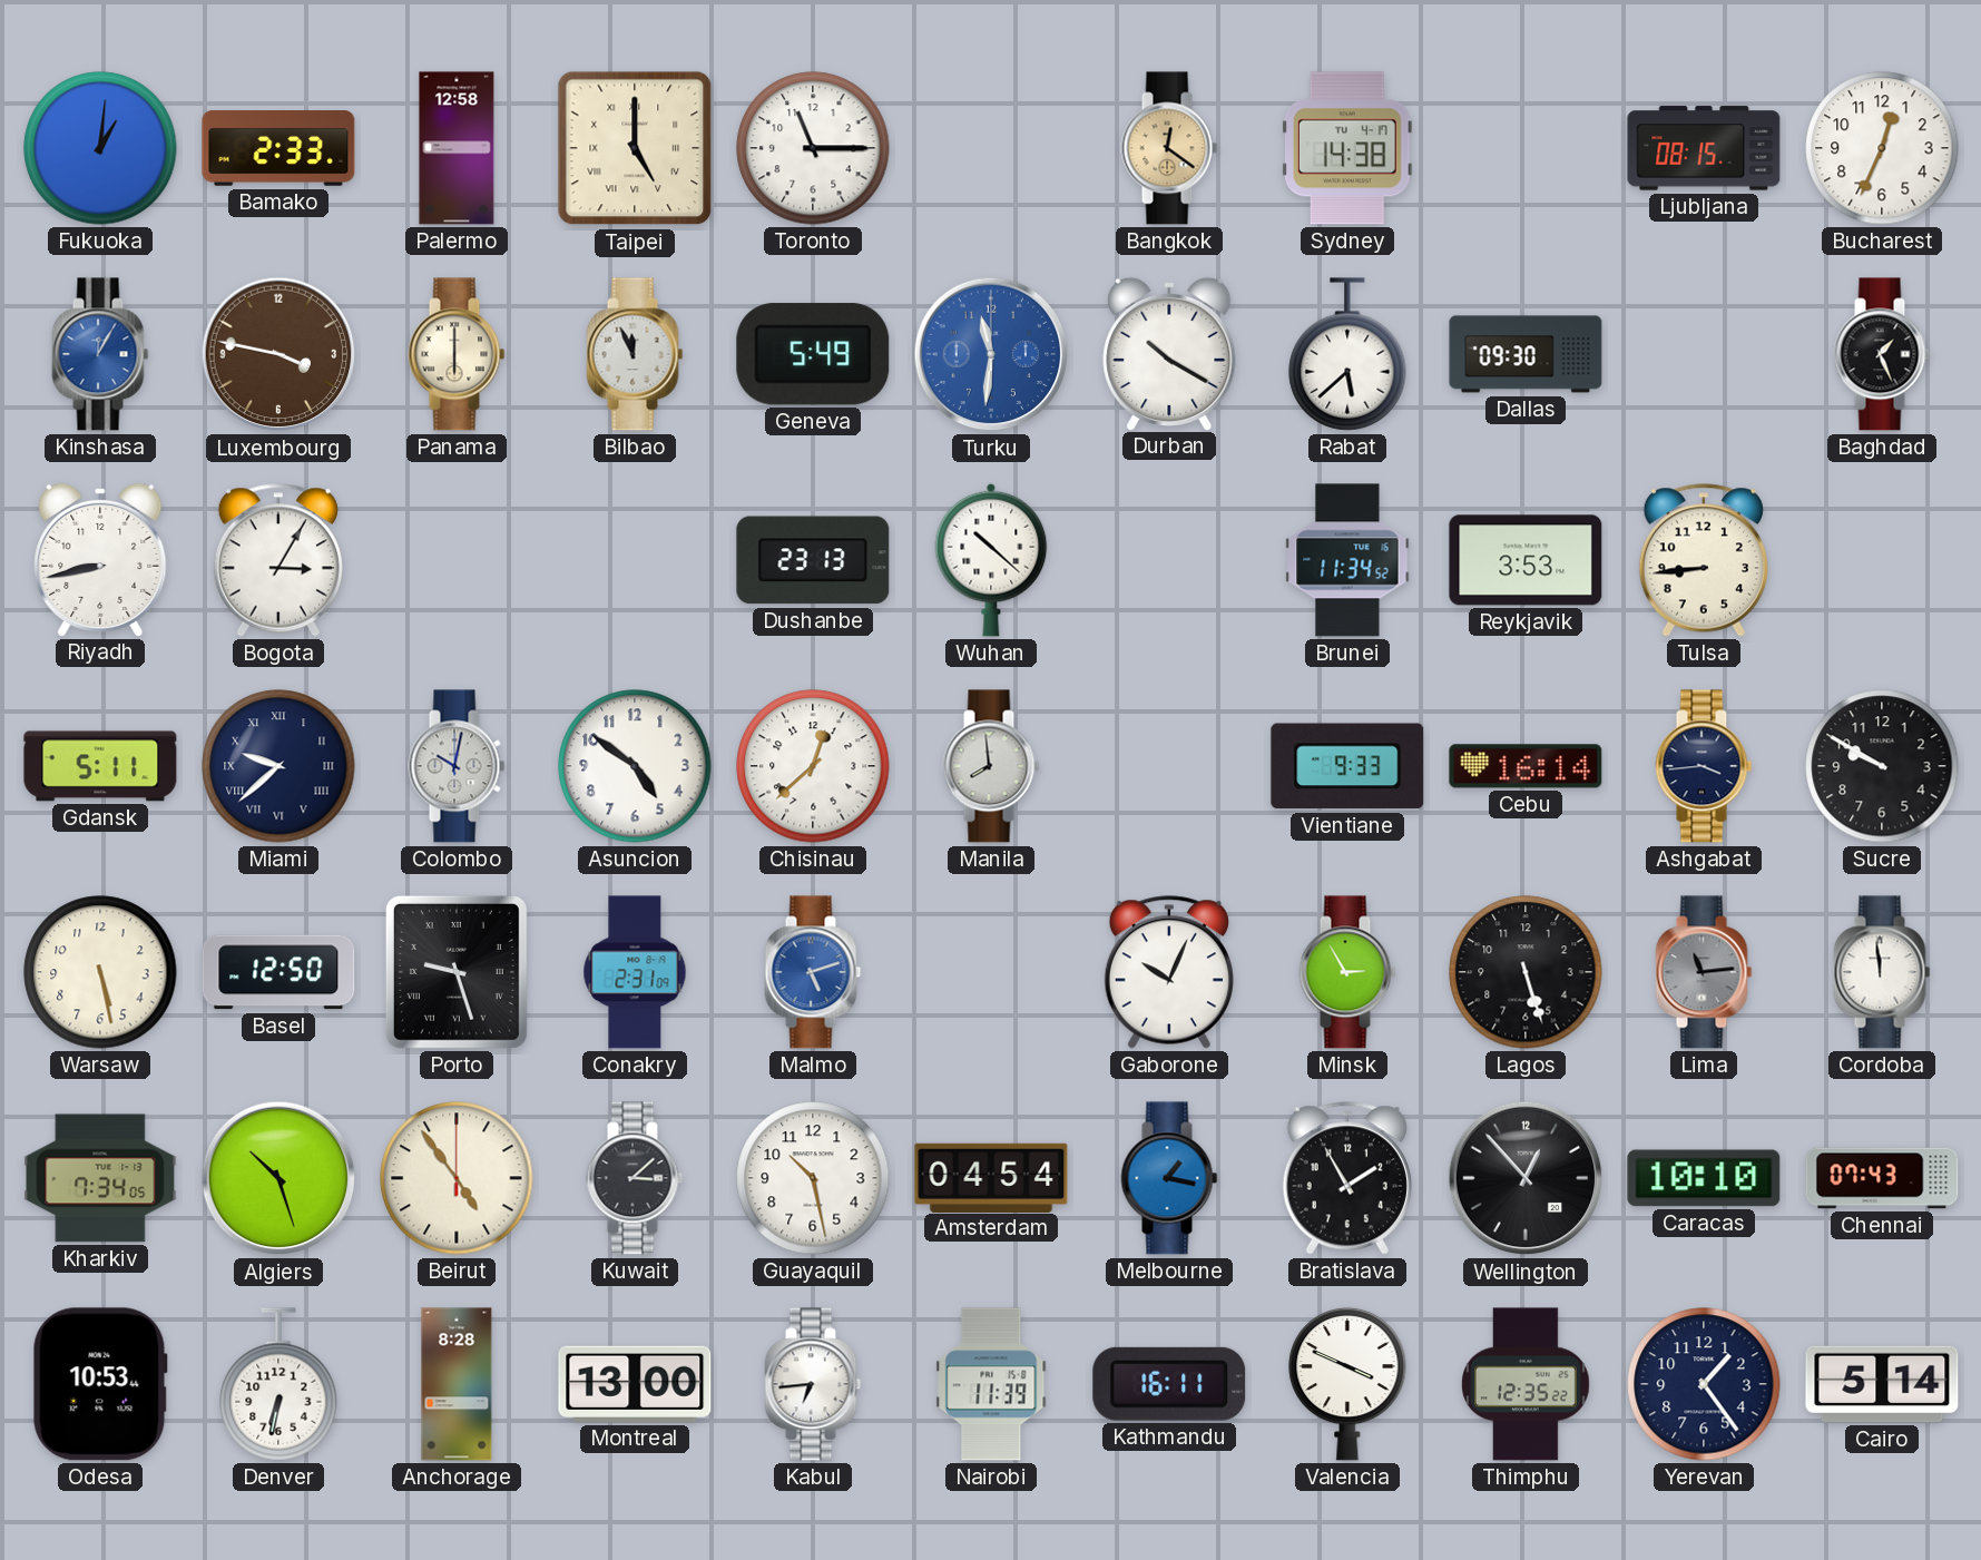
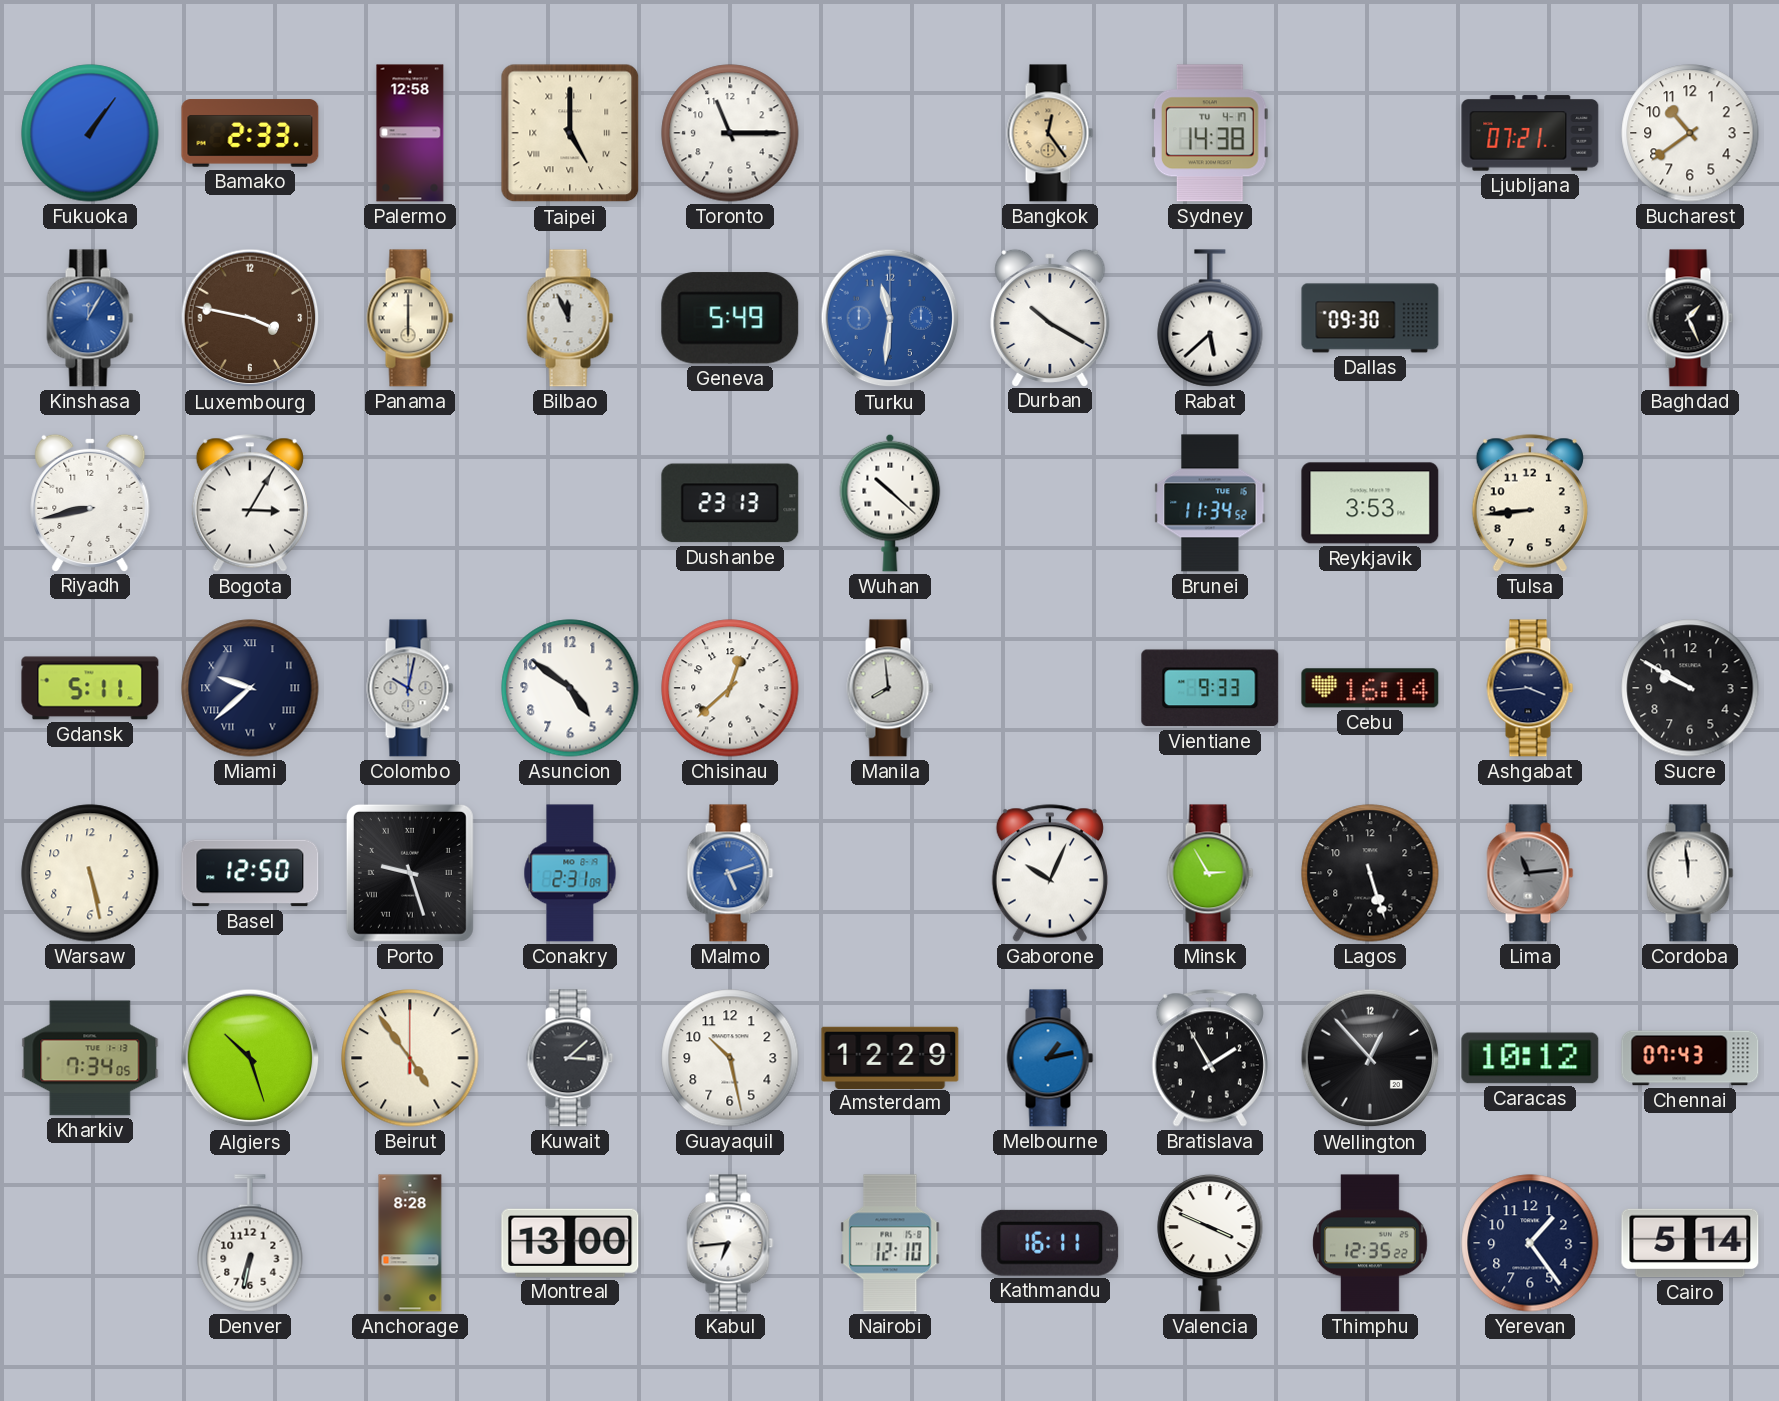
Fukuoka: 1:01 -> 1:06 (90, 133)
Bangkok: 12:21 -> 12:24 (1050, 133)
Ljubljana: 08:15 -> 07:21 (1530, 133)
Bucharest: 12:34 -> 10:39 (1690, 133)
Amsterdam: 04:54 -> 12:29 (890, 1057)
Melbourne: 1:17 -> 1:13 (1050, 1058)
Caracas: 10:10 -> 10:12 (1530, 1058)
Odesa: 10:53 -> none (100, 1384)
Nairobi: 11:39 -> 12:10 (890, 1243)
